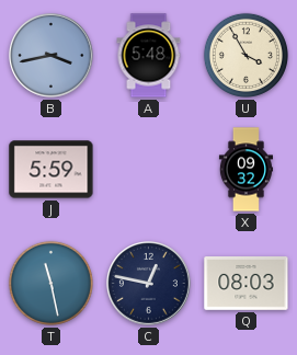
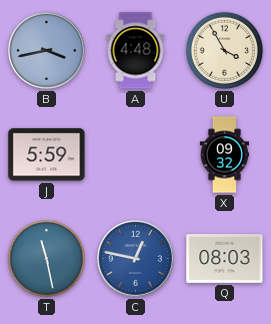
A: 5:48 -> 4:48 (136, 51)
C dial: navy -> blue (136, 259)
